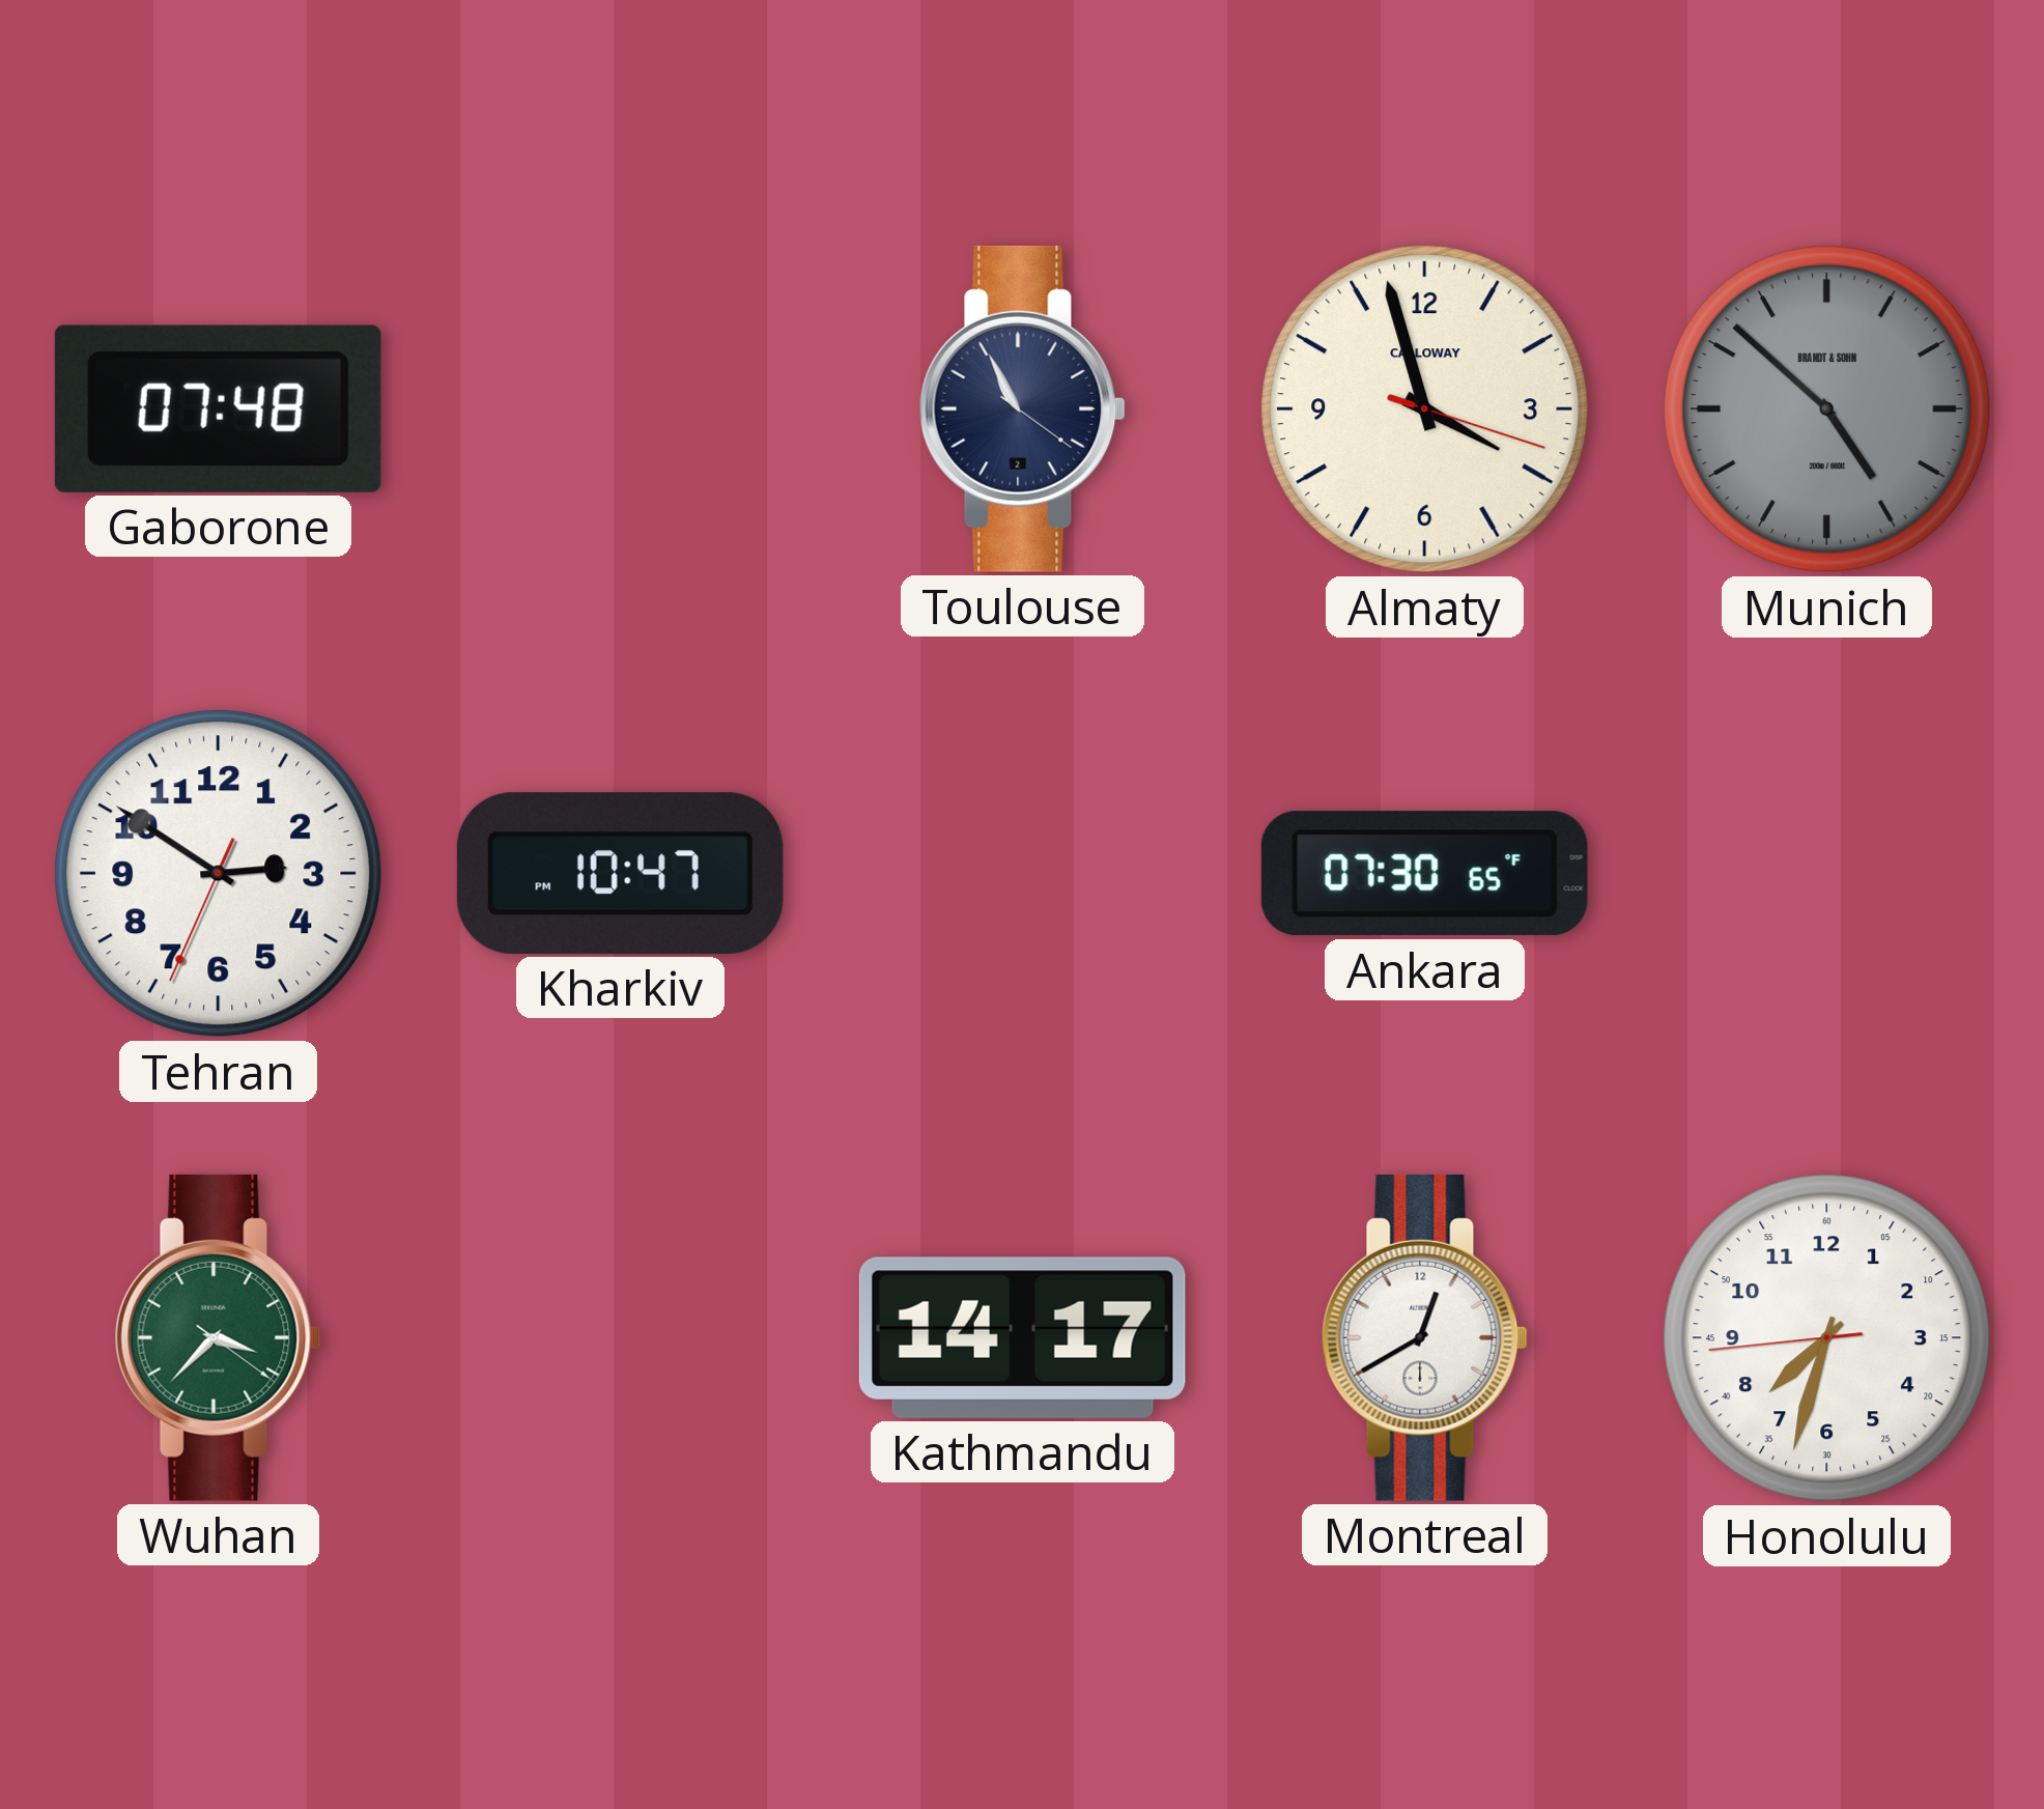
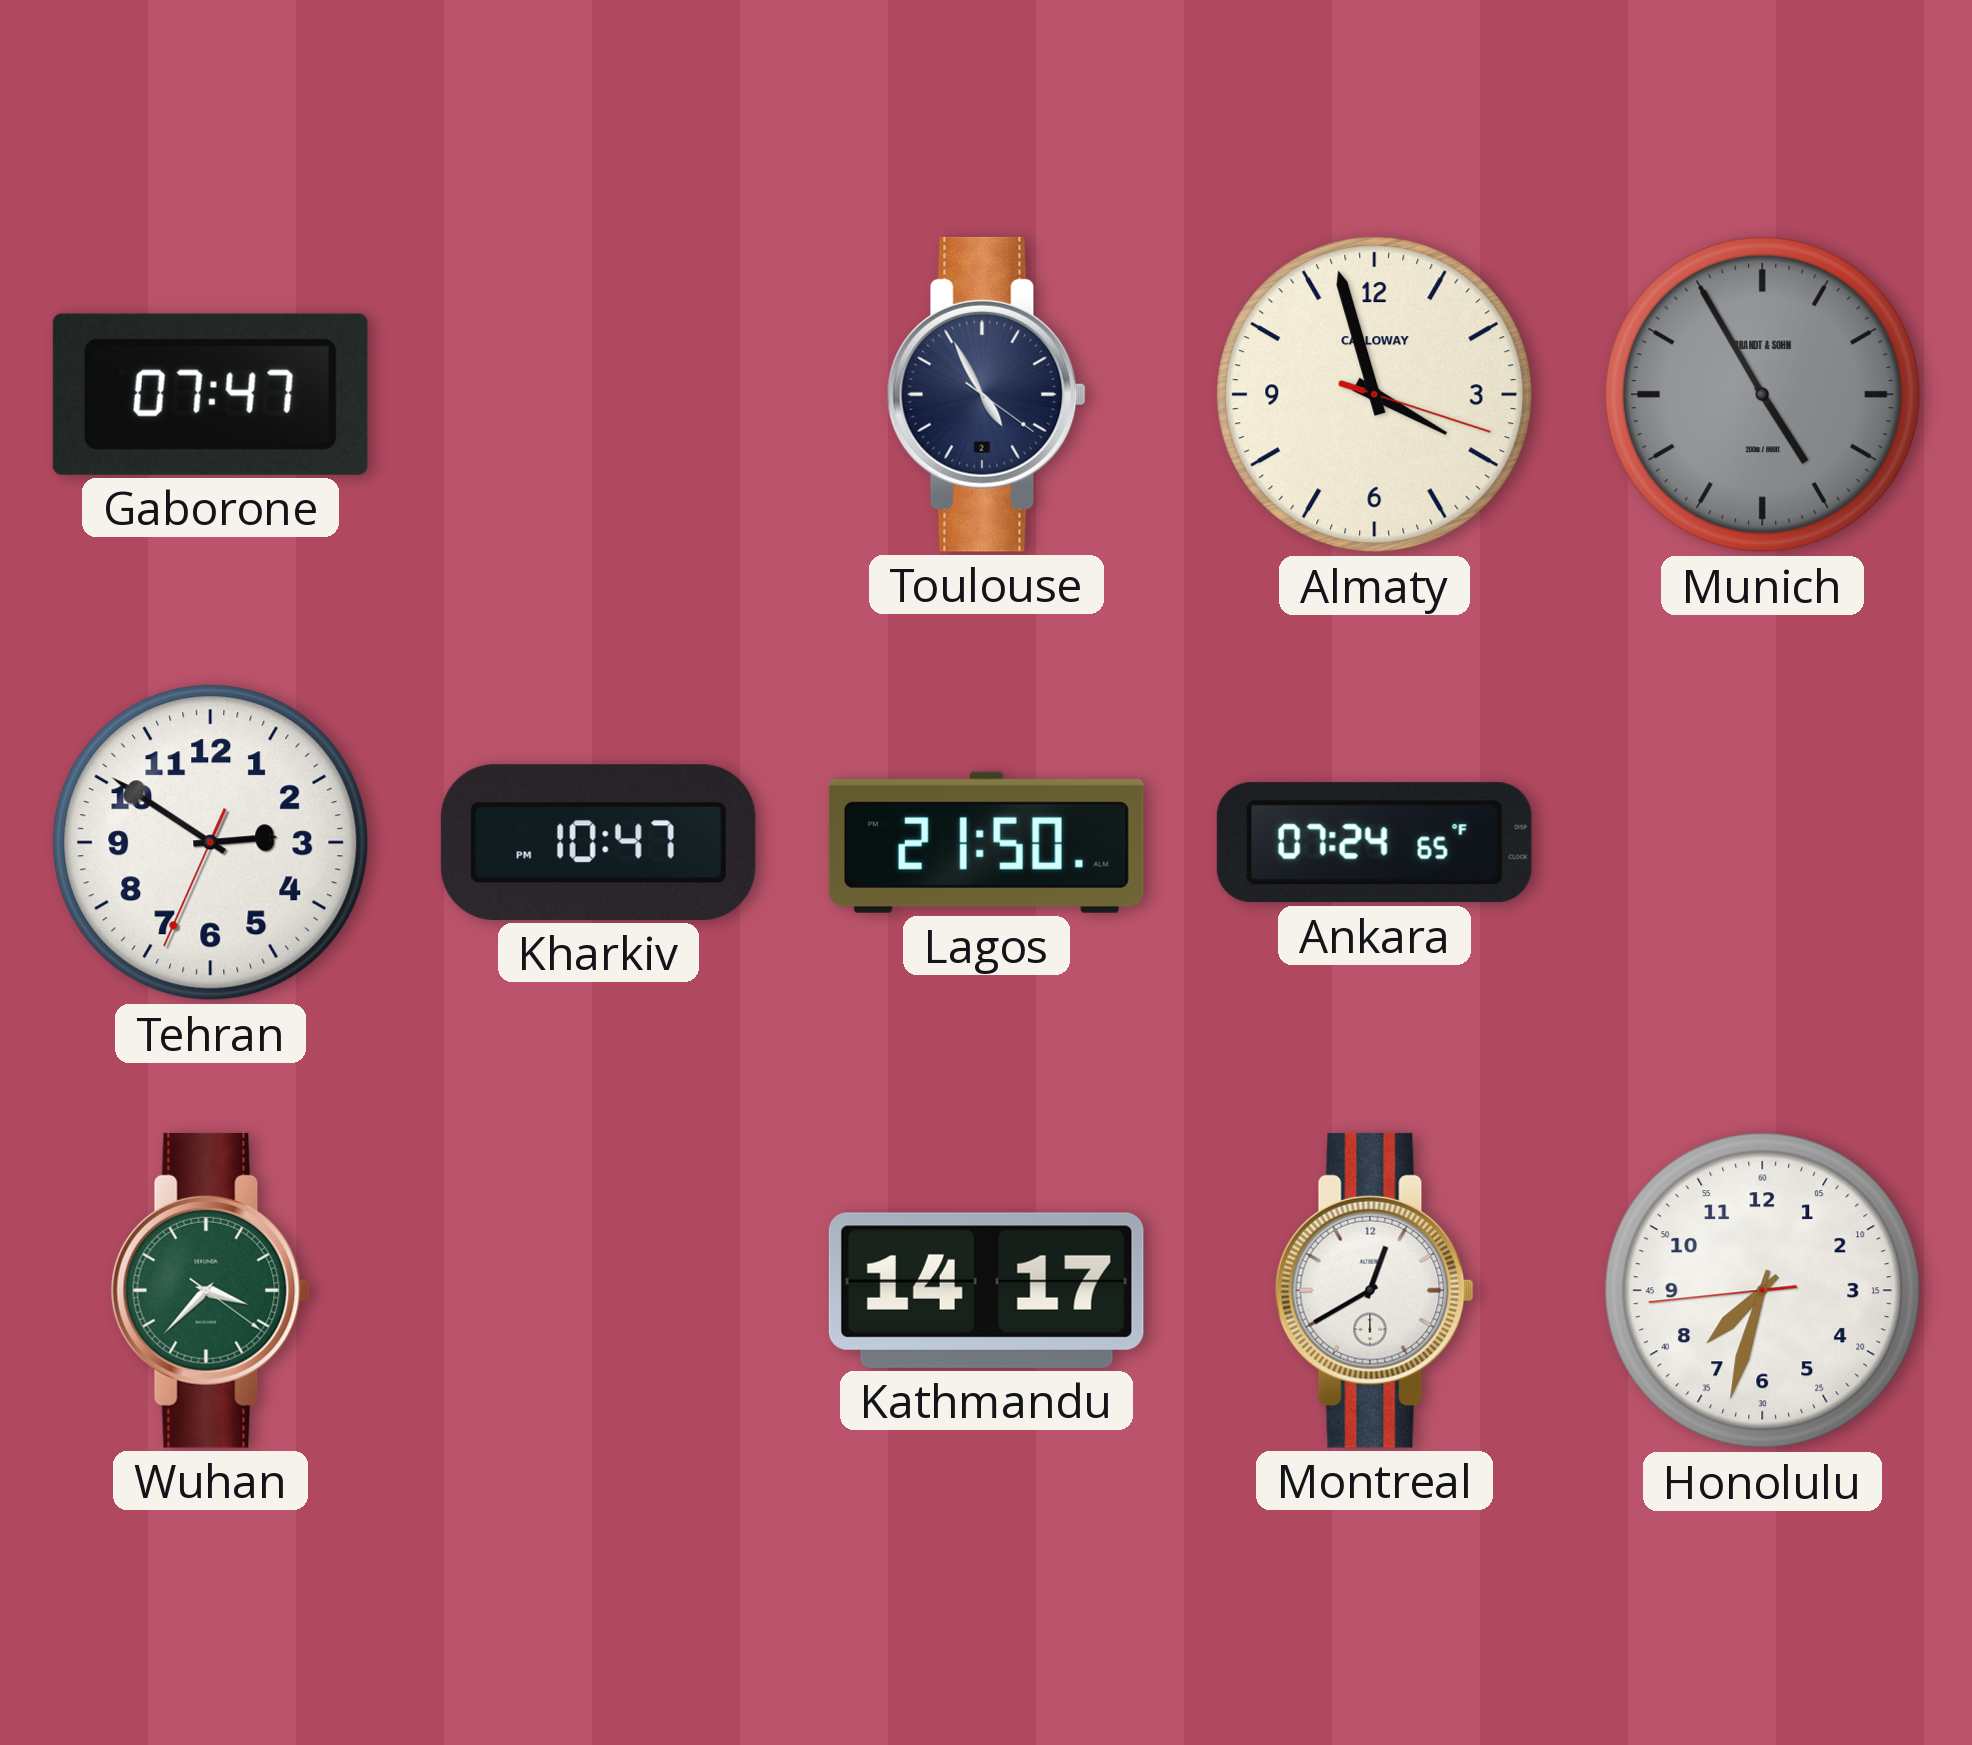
Gaborone: 07:48 -> 07:47 (210, 394)
Toulouse: 10:55 -> 4:55 (986, 394)
Munich: 4:52 -> 4:55 (1763, 395)
Lagos: none -> 21:50 (986, 842)
Ankara: 07:30 -> 07:24 (1374, 843)
